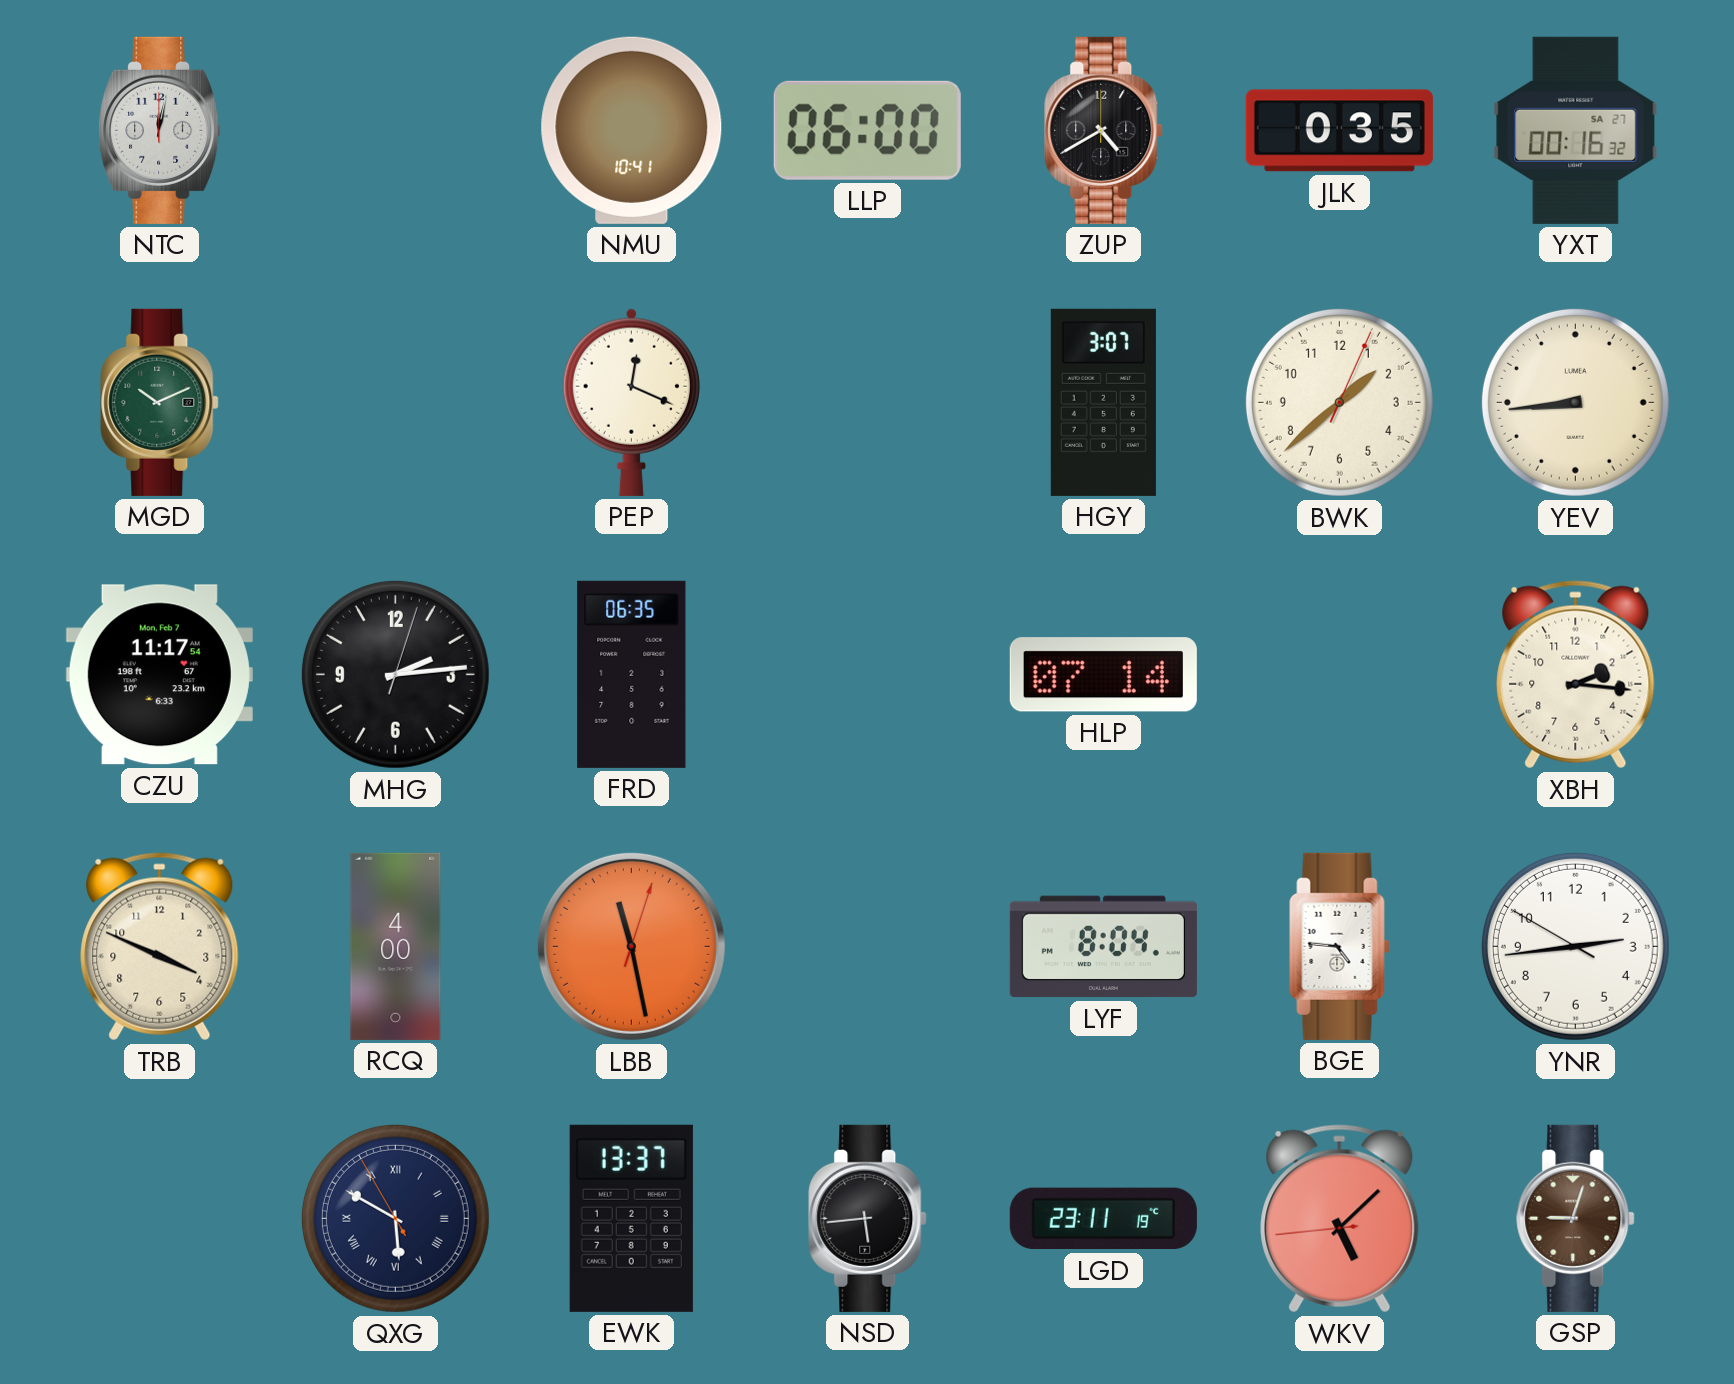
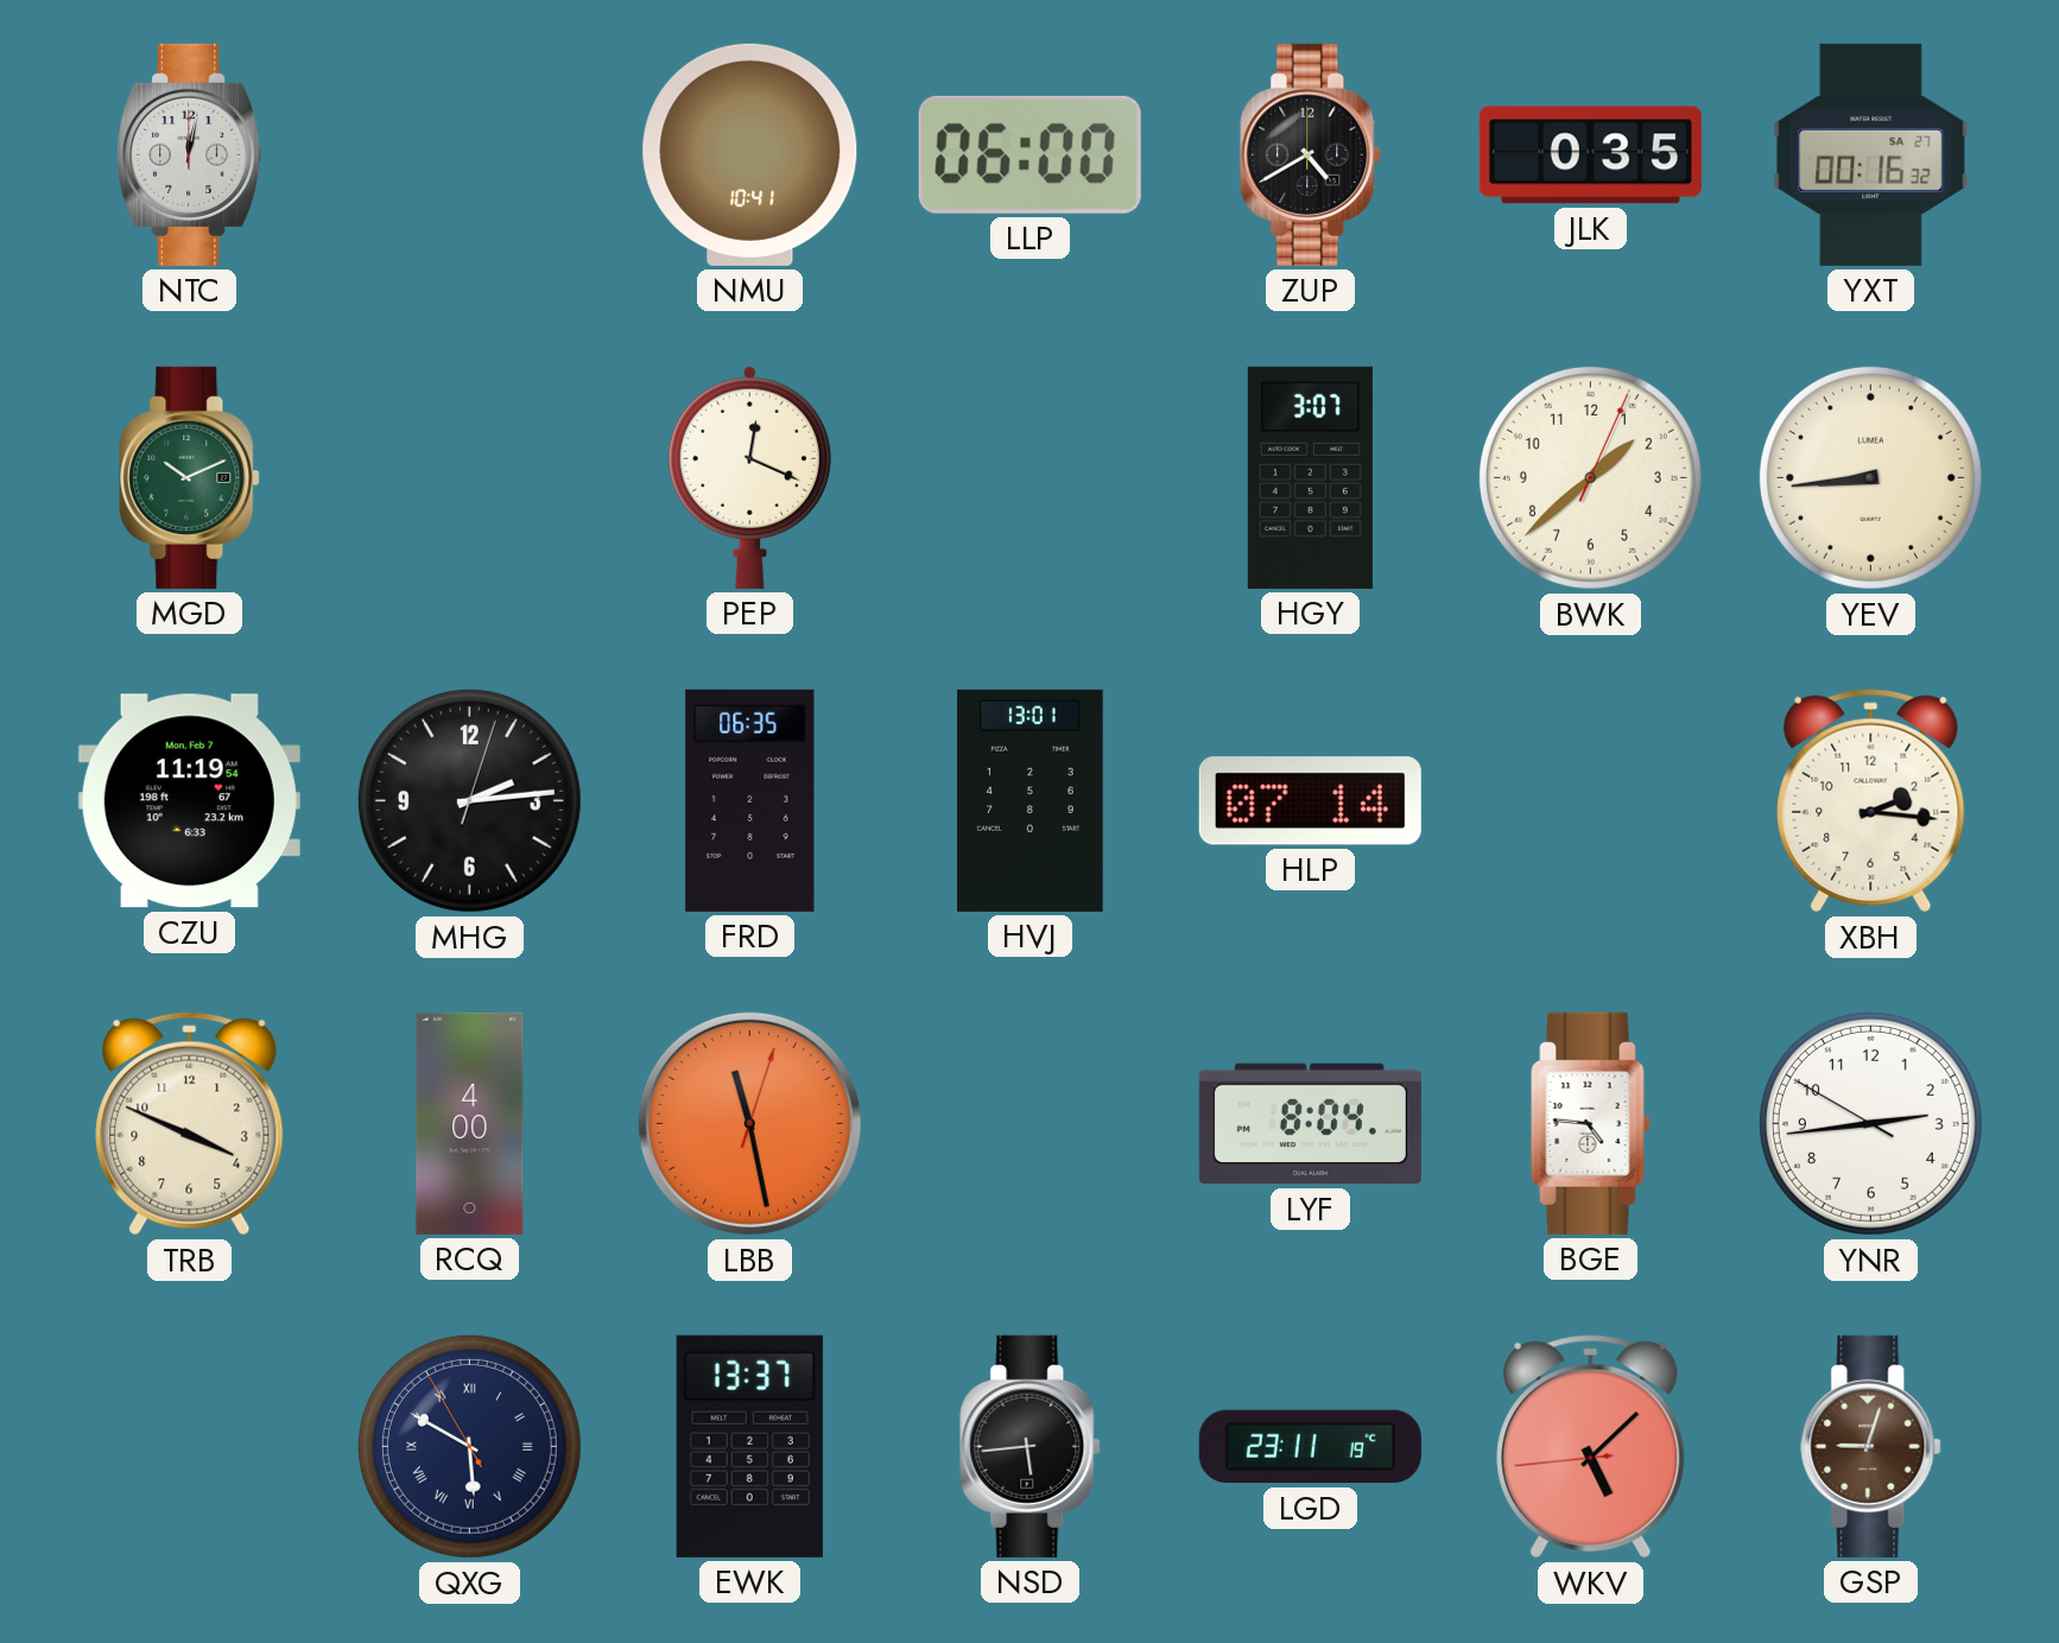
CZU: 11:17 -> 11:19 (189, 801)
HVJ: none -> 13:01 (1031, 800)
